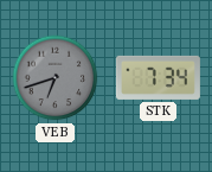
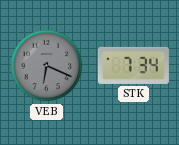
VEB: 6:42 -> 6:19 (47, 66)
